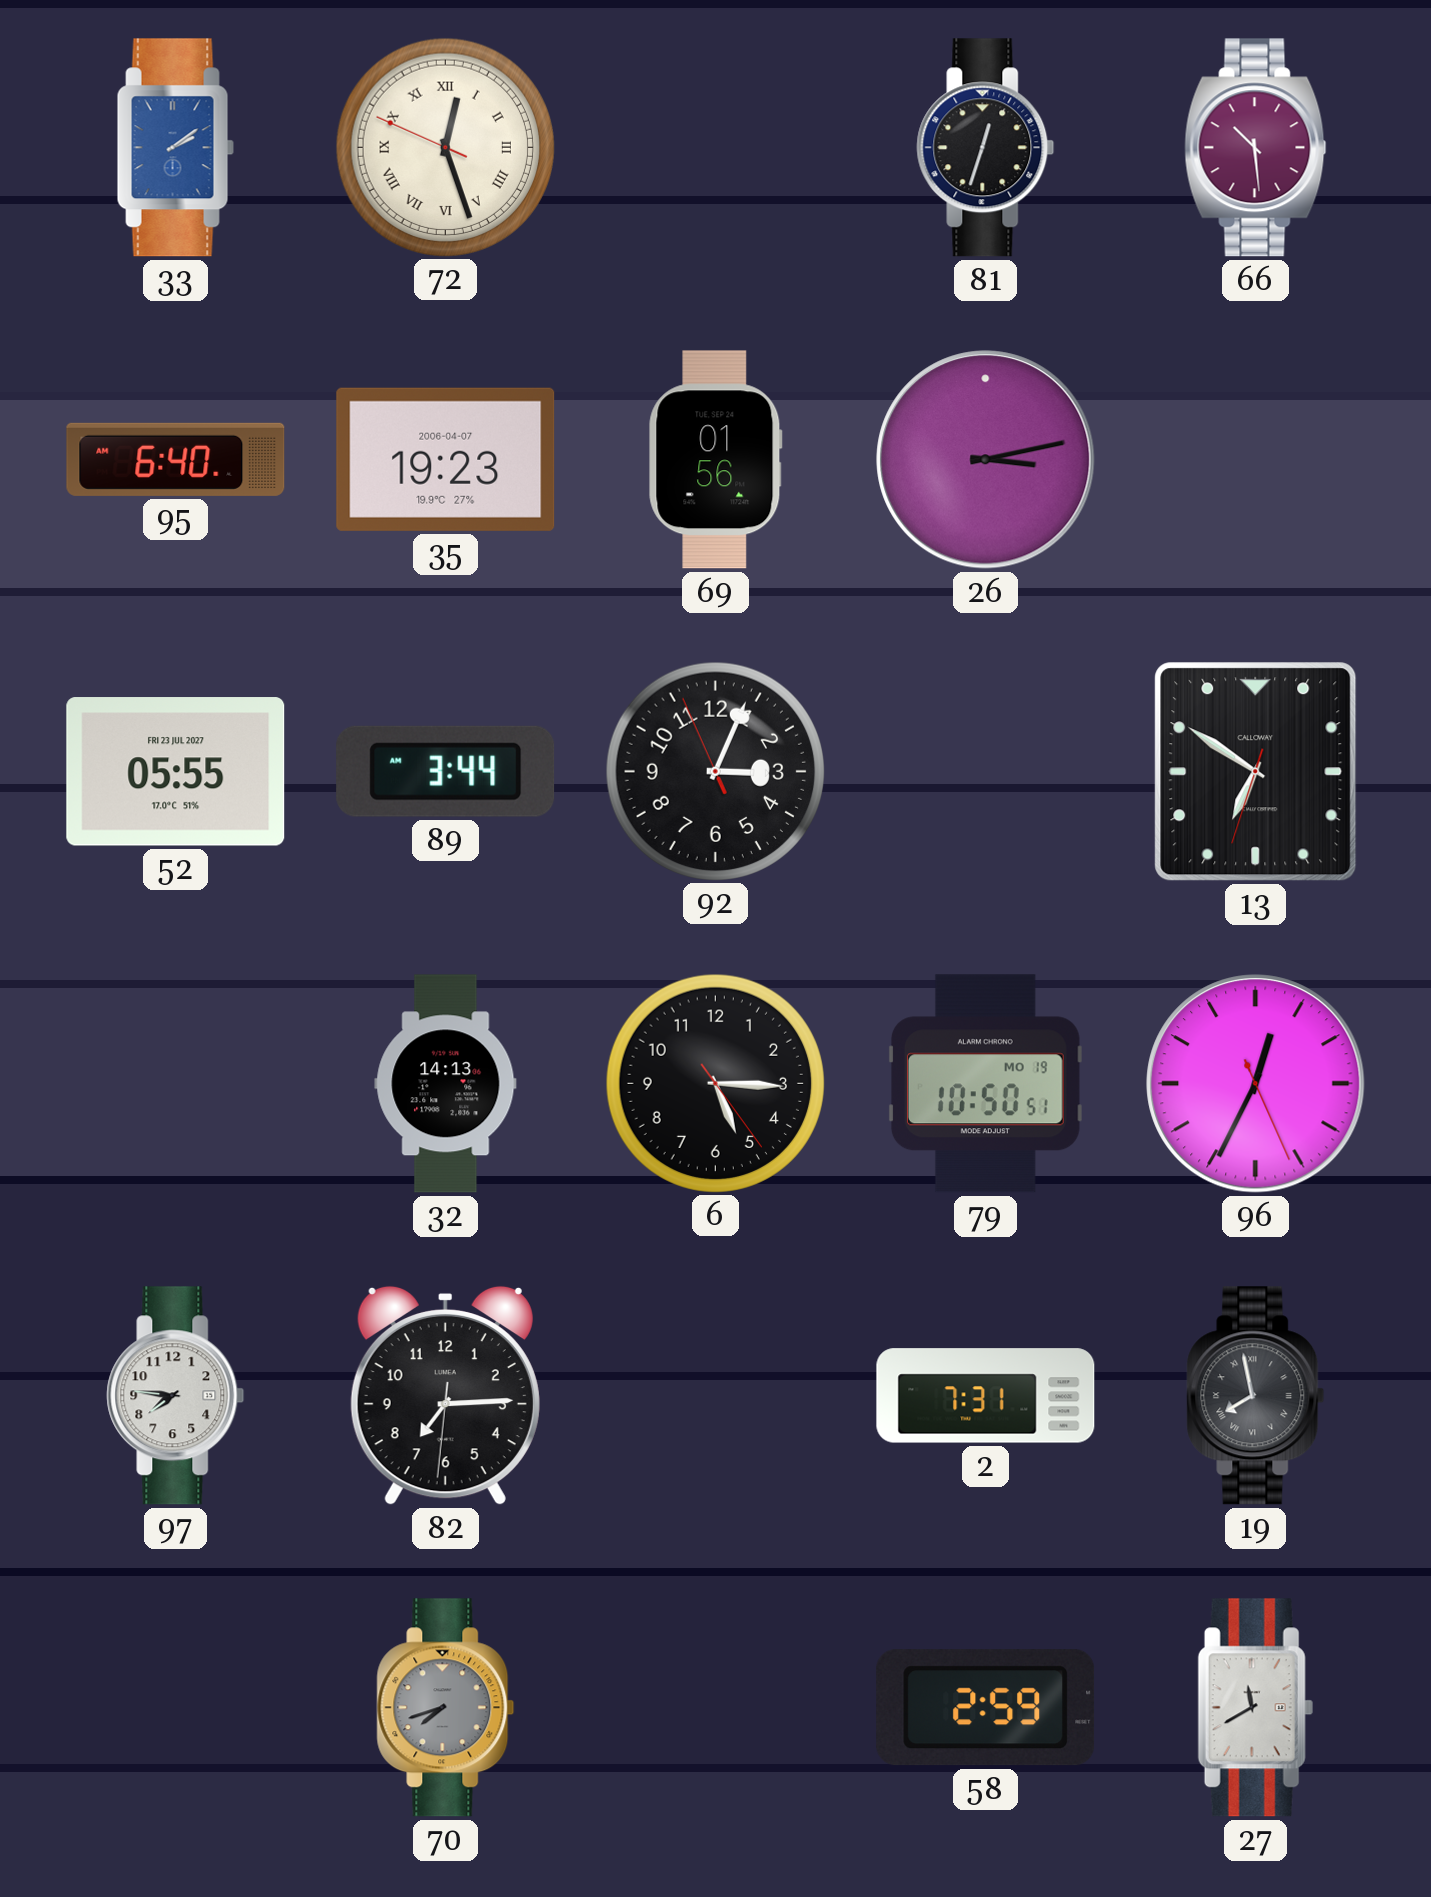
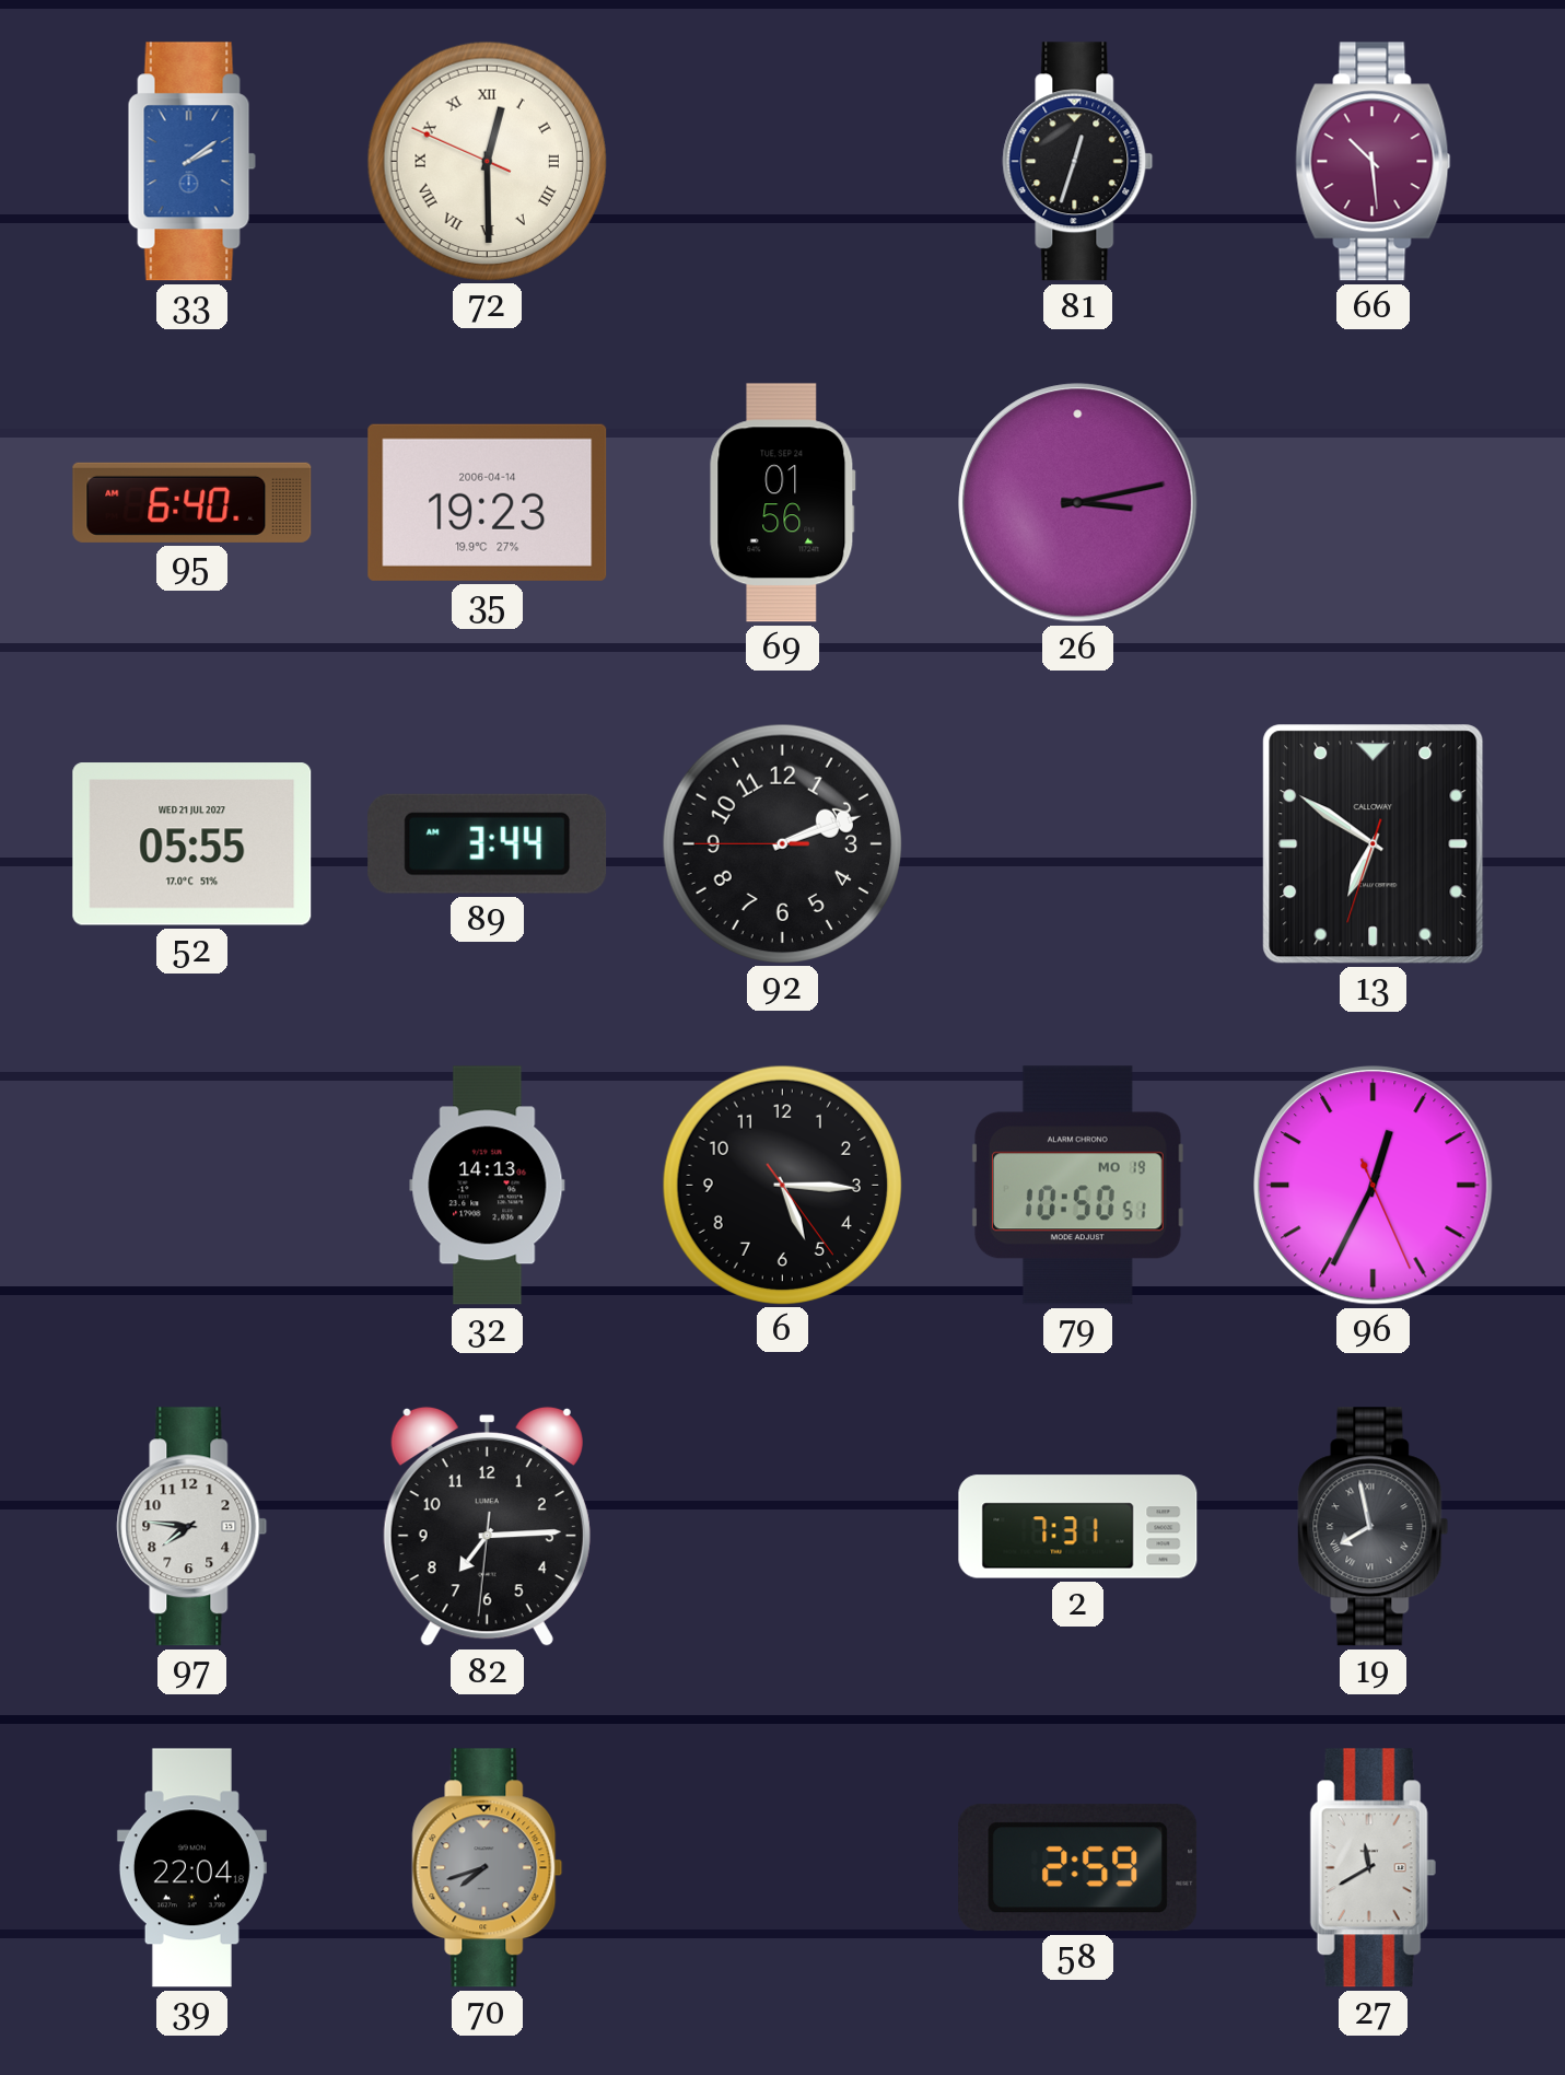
72: 12:26 -> 12:29 (487, 161)
35 date: 2006-04-07 -> 2006-04-14 (488, 502)
52 date: FRI 23 JUL 2027 -> WED 21 JUL 2027 (192, 844)
92: 3:03 -> 2:11 (782, 843)
39: none -> 22:04 (191, 1868)
